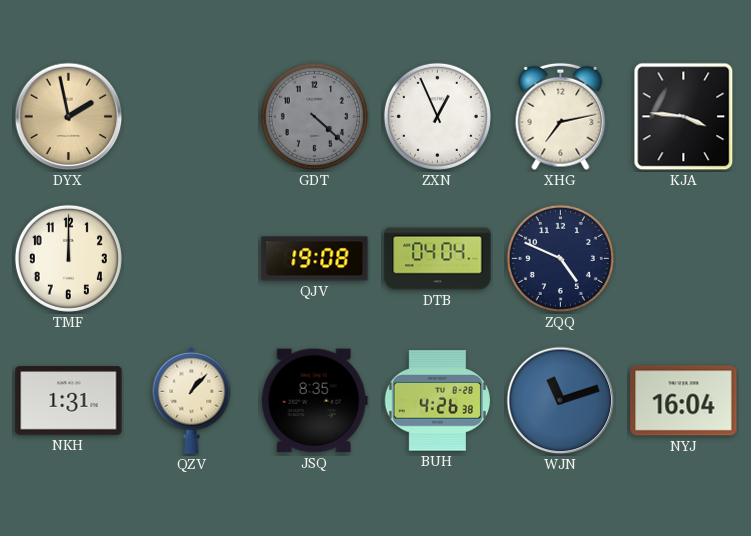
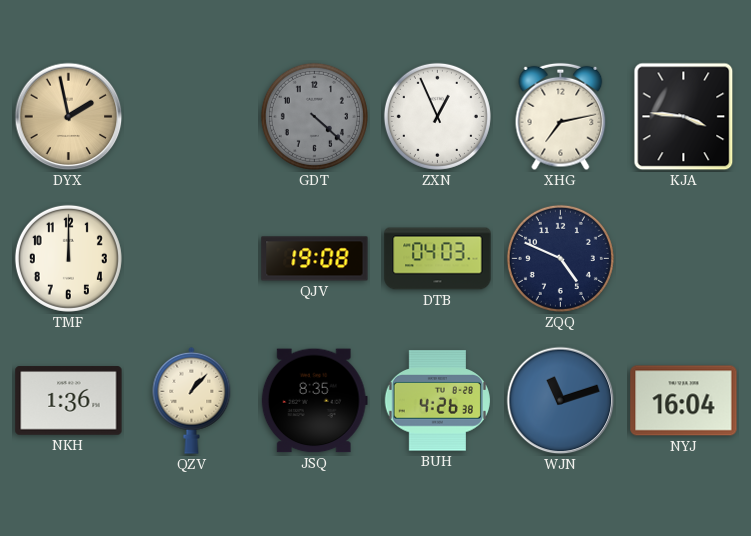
DTB: 04:04 -> 04:03 (438, 259)
NKH: 1:31 -> 1:36 (69, 401)
